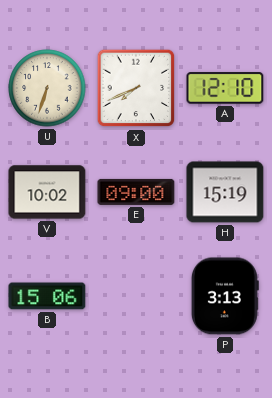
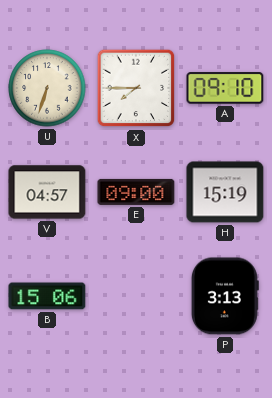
X: 7:41 -> 7:45 (136, 88)
A: 12:10 -> 09:10 (225, 88)
V: 10:02 -> 04:57 (47, 192)
